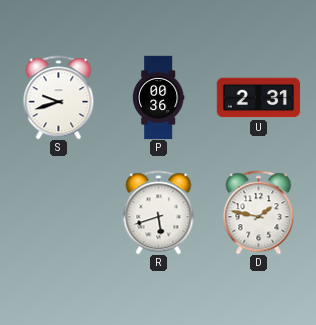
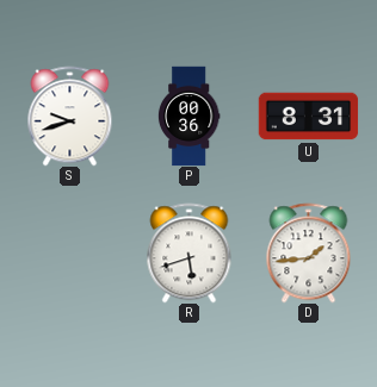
U: 2:31 -> 8:31 (308, 117)
D: 1:47 -> 1:44 (309, 252)
